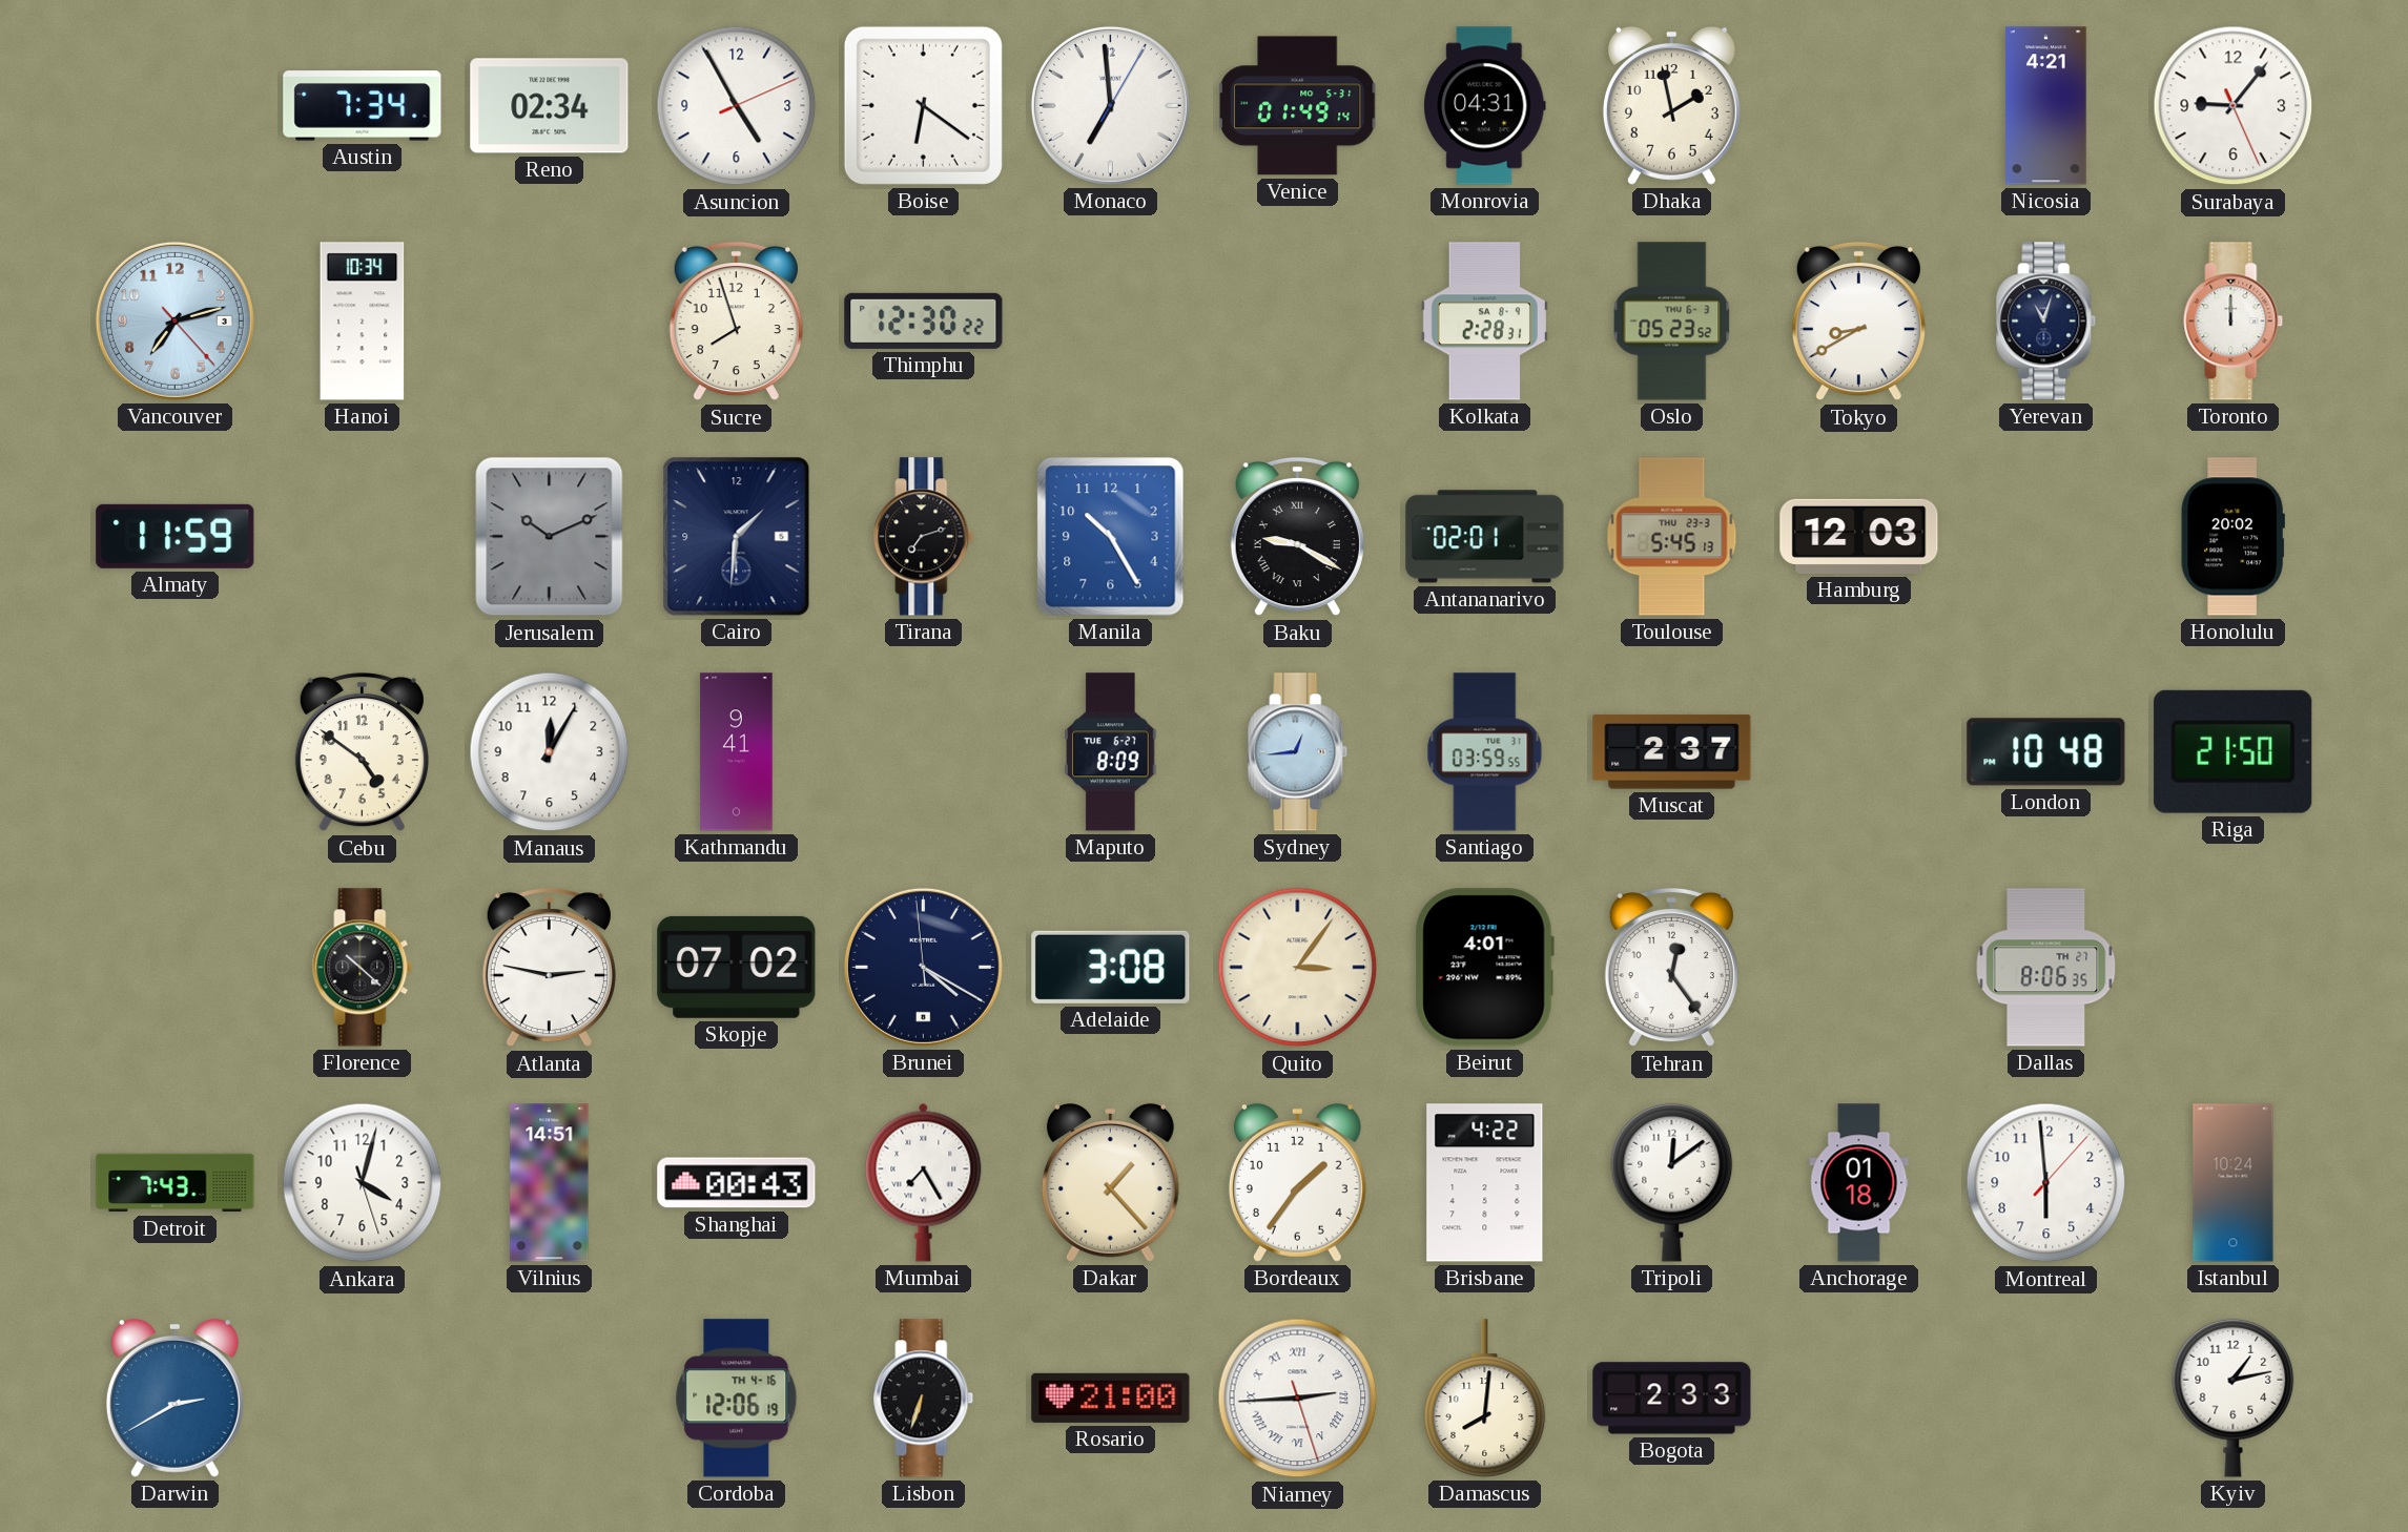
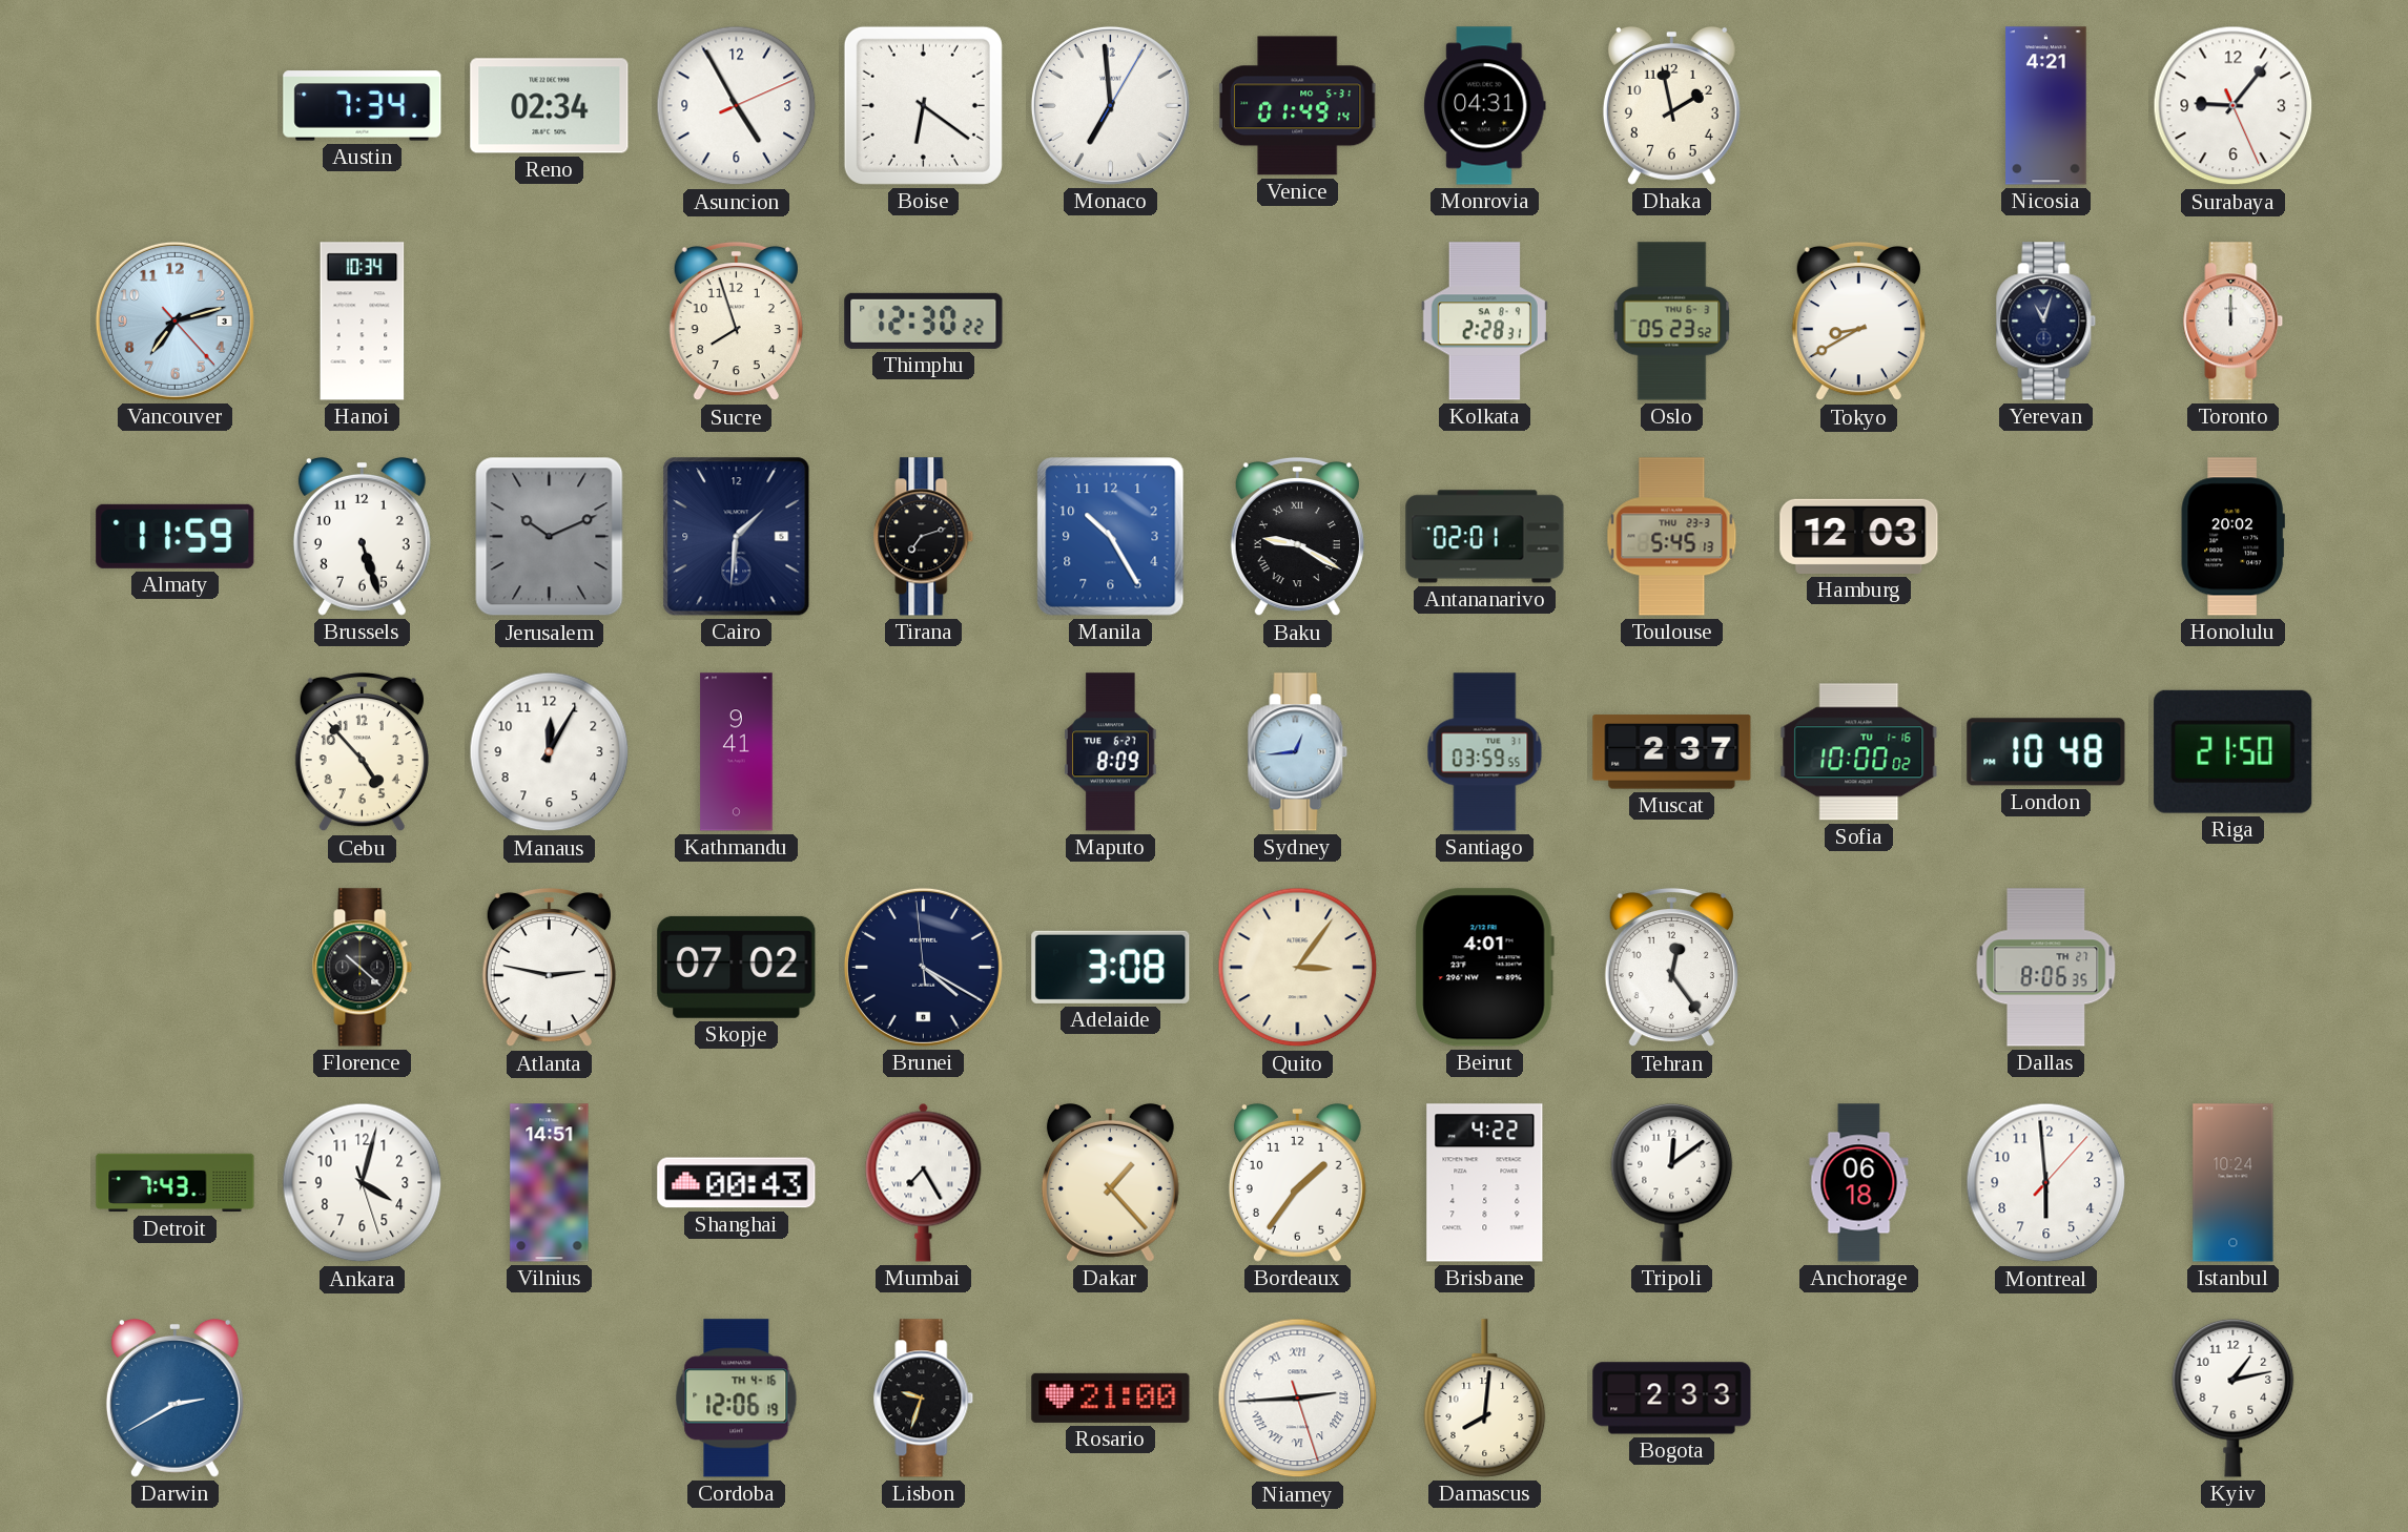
Brussels: none -> 5:27 (362, 536)
Cebu: 4:51 -> 4:53 (362, 752)
Sofia: none -> 10:00 (1859, 752)
Anchorage: 01:18 -> 06:18 (1859, 1183)
Lisbon: 6:33 -> 9:33 (924, 1399)
